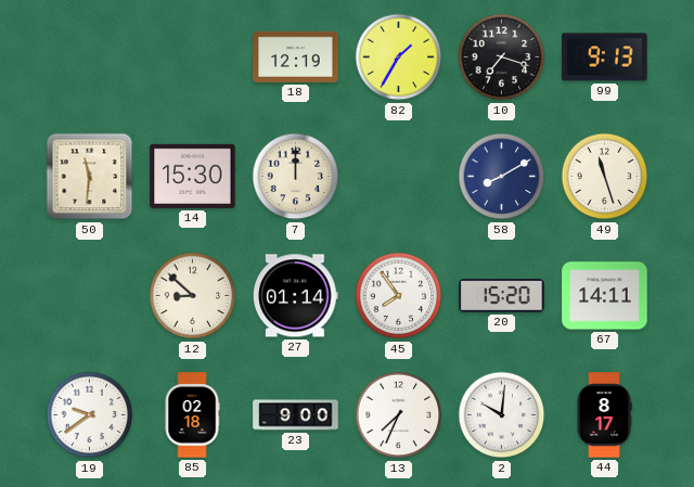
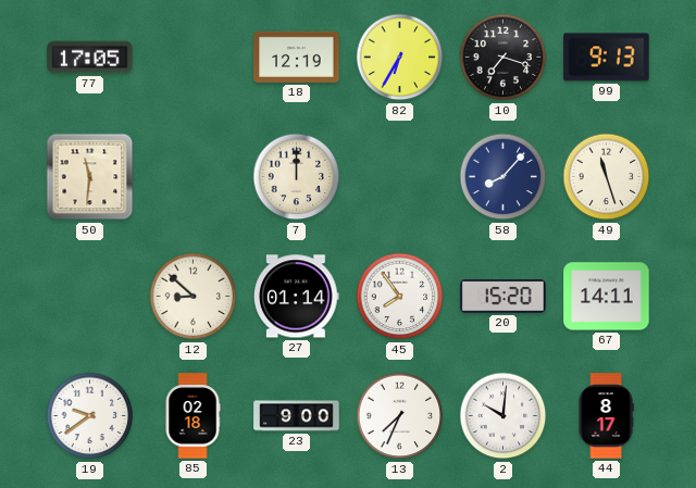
77: none -> 17:05 (90, 58)
82: 1:35 -> 6:35 (400, 58)
14: 15:30 -> none (193, 176)
58: 8:10 -> 8:07 (504, 177)
